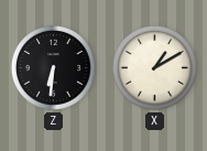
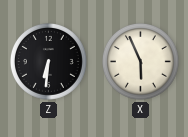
X: 1:10 -> 5:56 (140, 61)
